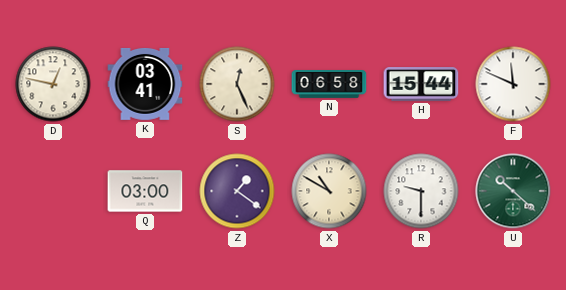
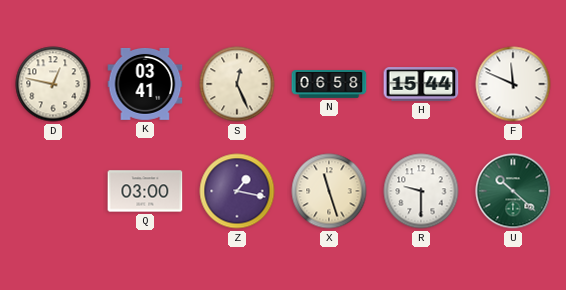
Z: 1:21 -> 1:17 (237, 191)
X: 10:50 -> 11:27 (329, 191)
